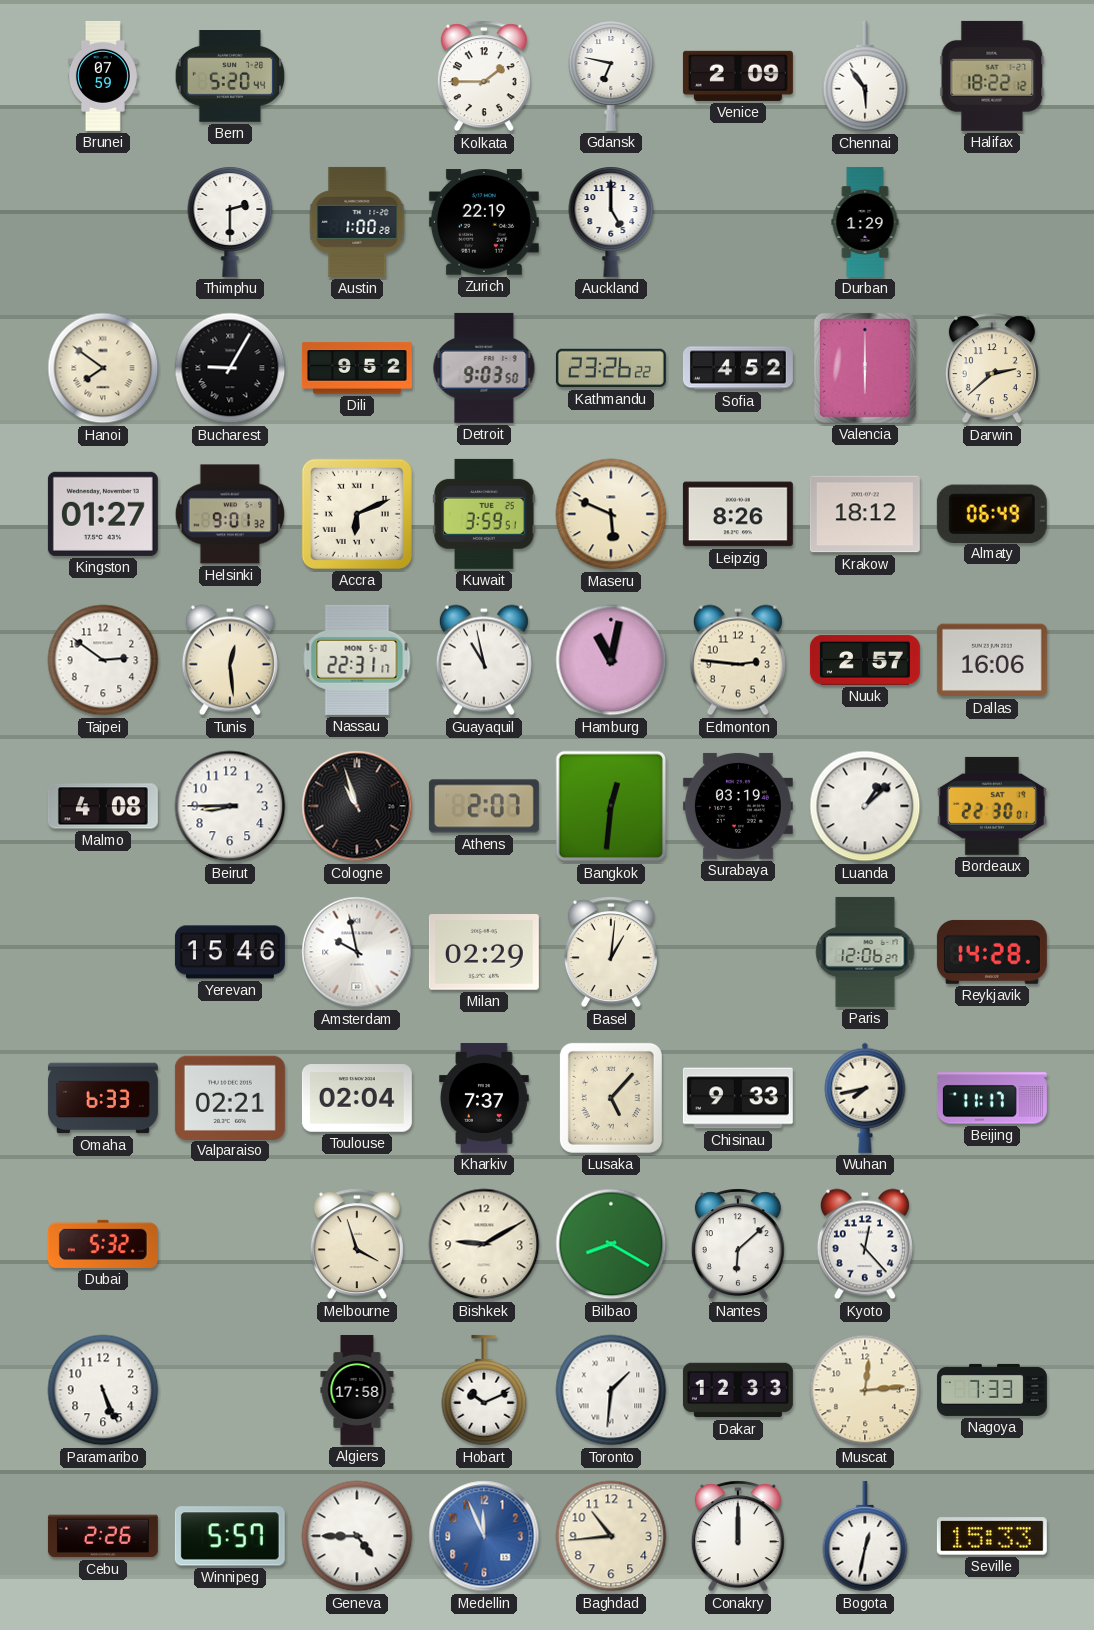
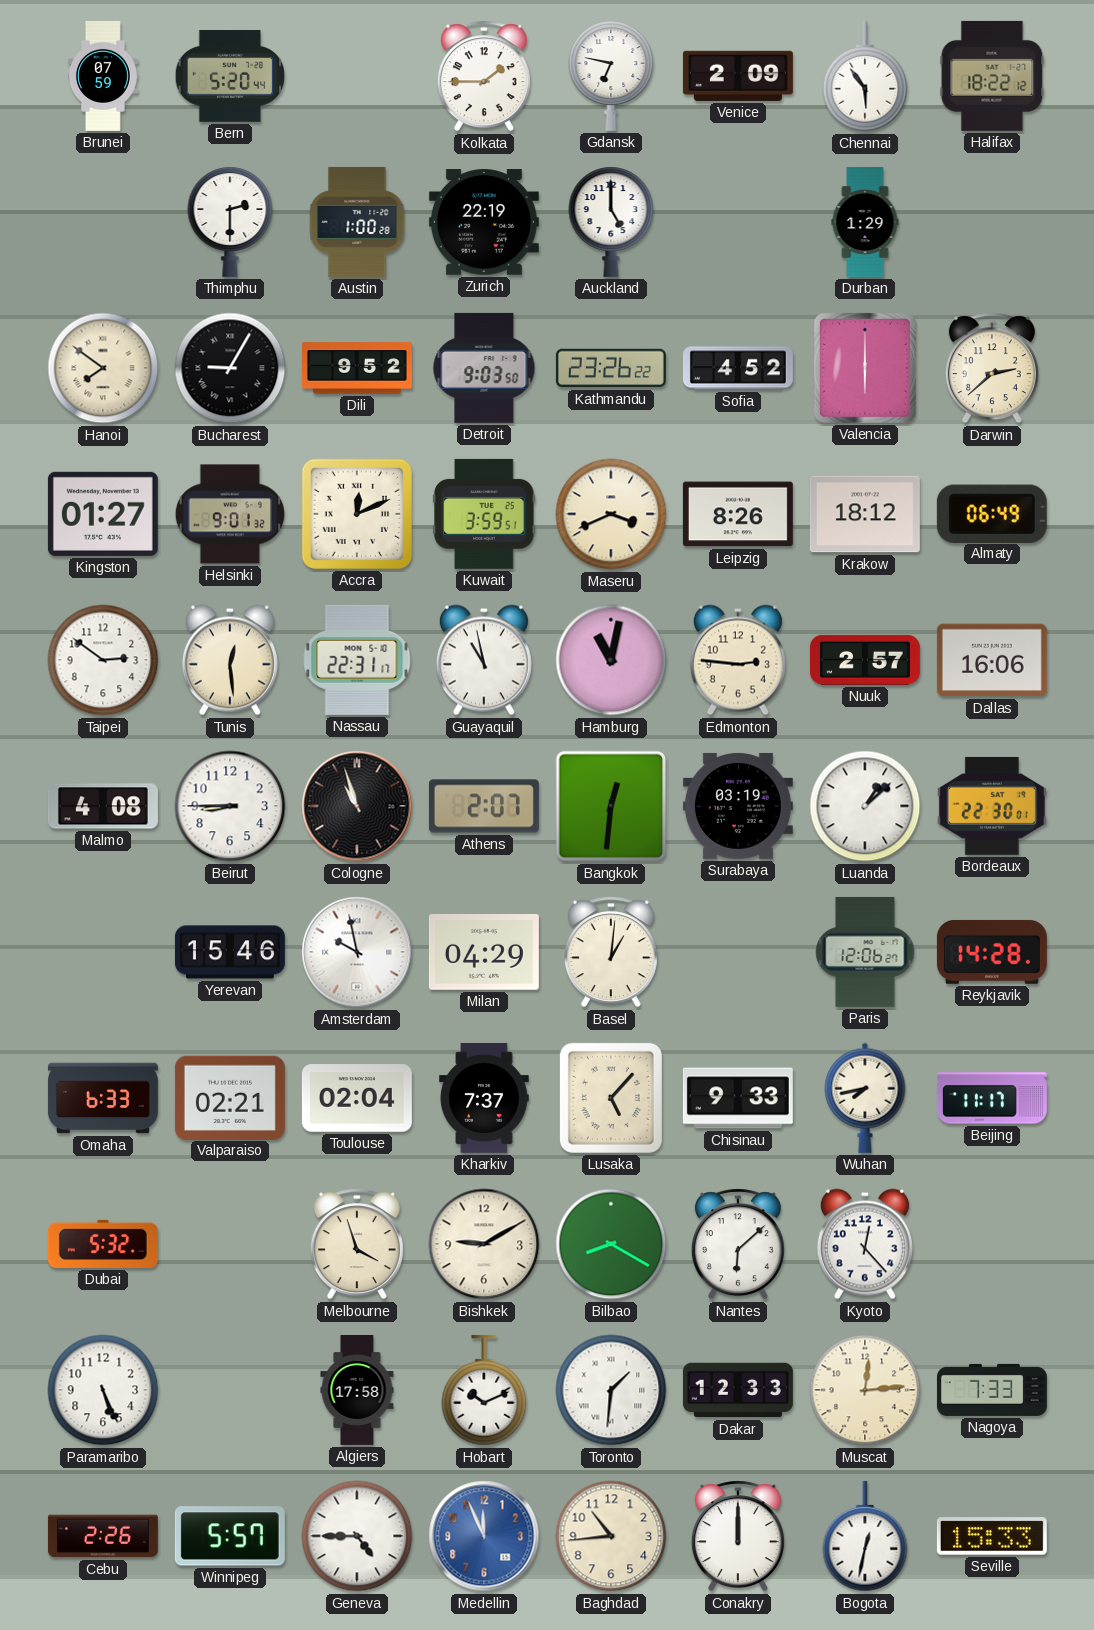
Accra: 6:11 -> 12:11 (357, 514)
Maseru: 5:49 -> 3:41 (611, 514)
Milan: 02:29 -> 04:29 (484, 953)
